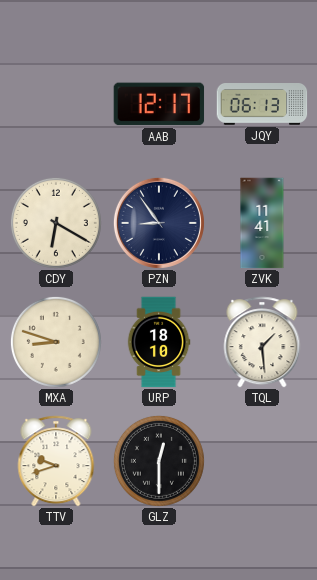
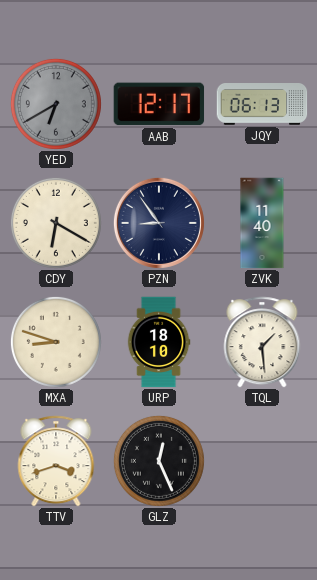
YED: none -> 6:40 (56, 104)
ZVK: 11:41 -> 11:40 (262, 223)
TTV: 9:42 -> 3:42 (56, 461)
GLZ: 12:30 -> 12:26 (159, 461)
